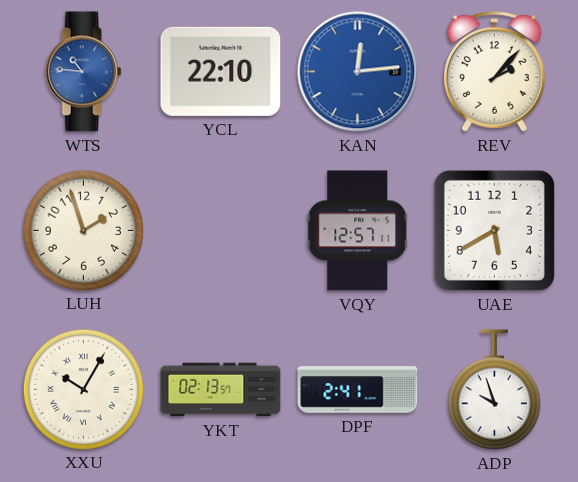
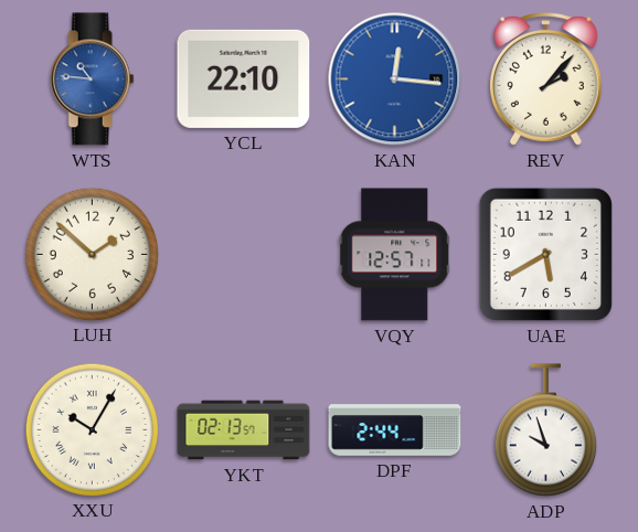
KAN: 12:14 -> 12:16 (395, 79)
LUH: 1:57 -> 1:52 (92, 254)
DPF: 2:41 -> 2:44 (395, 430)
